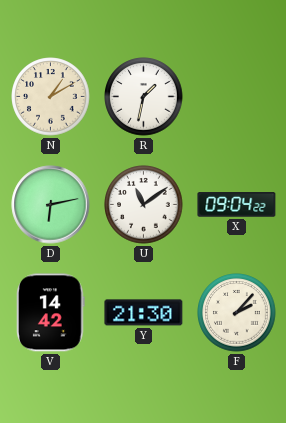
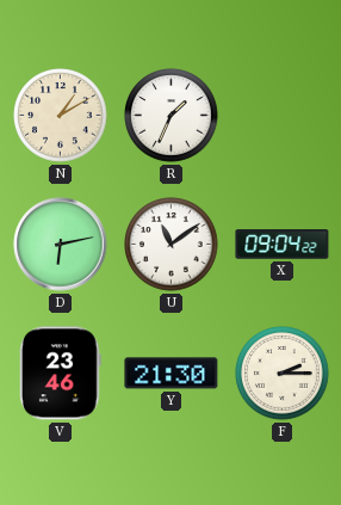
R: 1:32 -> 1:34 (172, 116)
V: 14:42 -> 23:46 (61, 374)
F: 2:07 -> 2:15 (283, 374)
